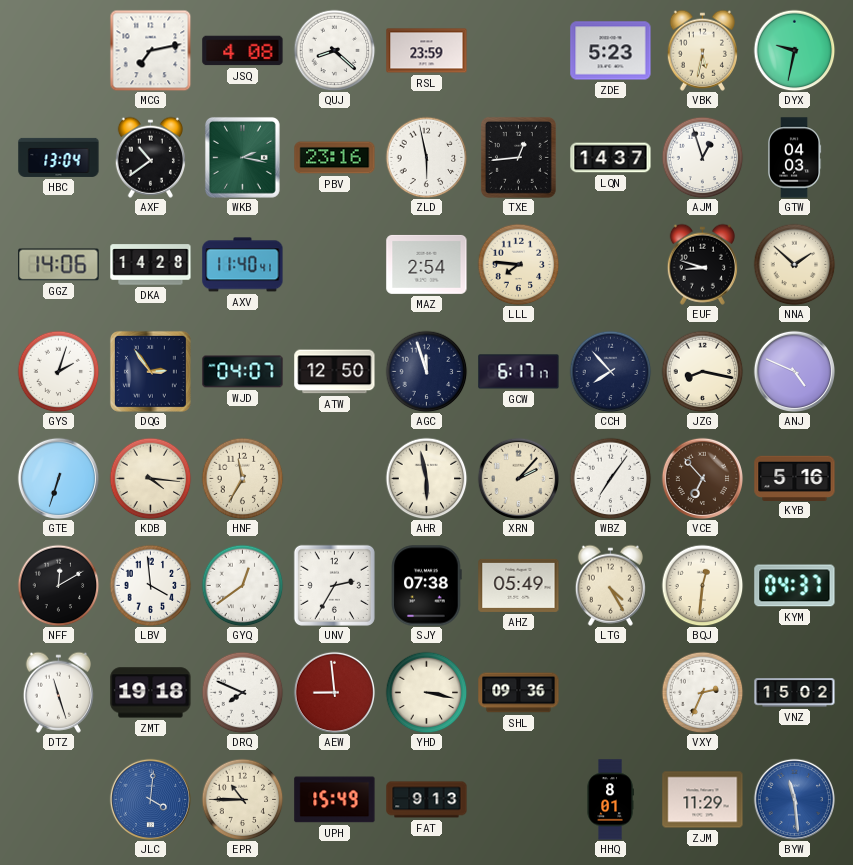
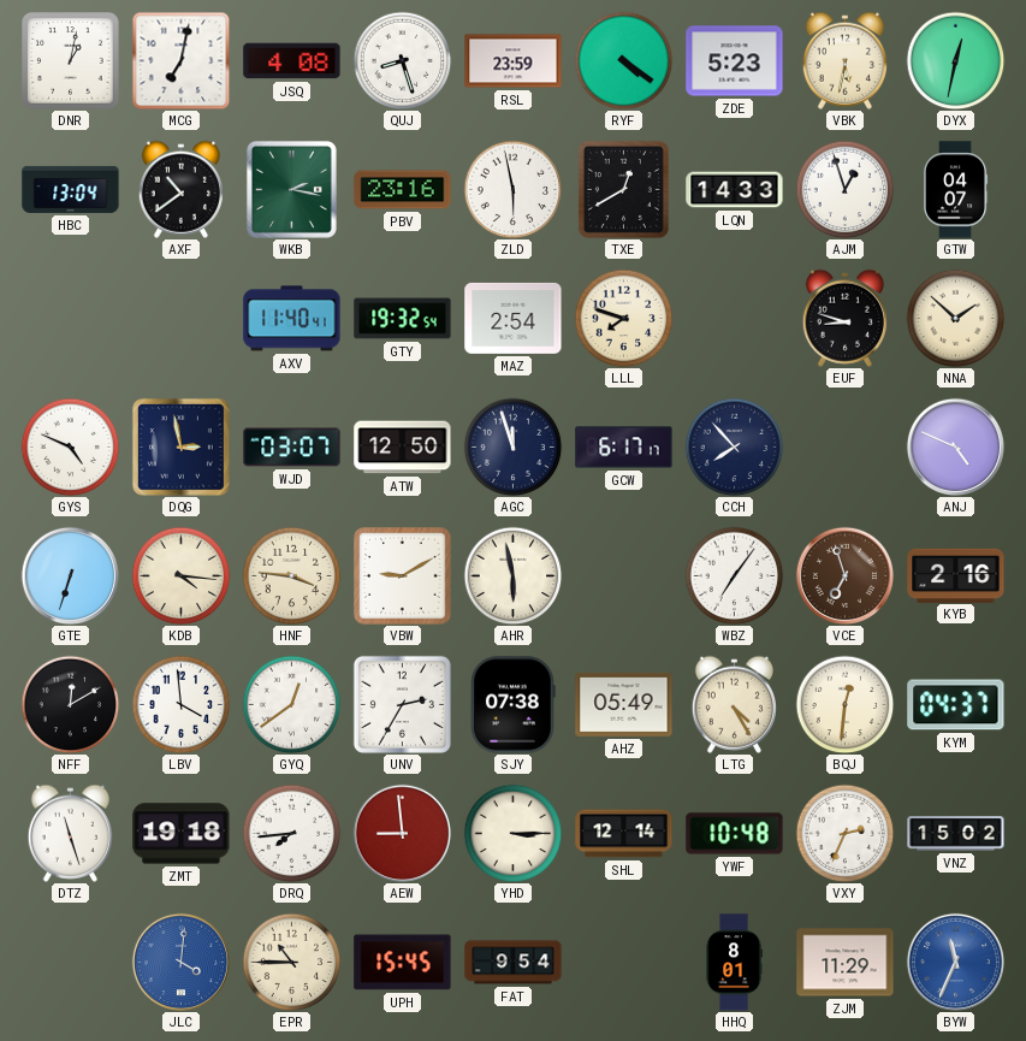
DNR: none -> 1:02 (71, 61)
MCG: 7:13 -> 7:02 (180, 60)
QUJ: 8:22 -> 8:27 (402, 60)
RYF: none -> 4:21 (623, 60)
DYX: 9:32 -> 12:32 (955, 60)
TXE: 12:44 -> 12:40 (623, 189)
LQN: 14:37 -> 14:33 (735, 190)
GTW: 04:03 -> 04:07 (956, 190)
GGZ: 14:06 -> none (59, 265)
DKA: 14:28 -> none (151, 265)
GTY: none -> 19:32 (403, 319)
LLL: 7:46 -> 7:48 (623, 318)
GYS: 2:03 -> 4:49 (70, 446)
DQG: 2:54 -> 2:58 (180, 446)
WJD: 04:07 -> 03:07 (292, 448)
JZG: 8:17 -> none (702, 371)
HNF: 11:35 -> 3:46 (291, 575)
VBW: none -> 9:10 (403, 576)
XRN: 2:07 -> none (518, 478)
VCE: 6:53 -> 6:57 (844, 575)
KYB: 5:16 -> 2:16 (956, 575)
DRQ: 7:49 -> 7:44 (291, 833)
YHD: 3:17 -> 3:15 (512, 833)
SHL: 09:36 -> 12:14 (624, 834)
YWF: none -> 10:48 (735, 834)
UPH: 15:49 -> 15:45 (403, 963)
FAT: 9:13 -> 9:54 (514, 963)
BYW: 11:29 -> 11:34 (955, 962)
